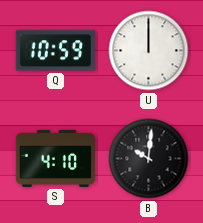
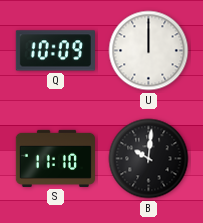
Q: 10:59 -> 10:09 (55, 51)
S: 4:10 -> 11:10 (55, 158)
